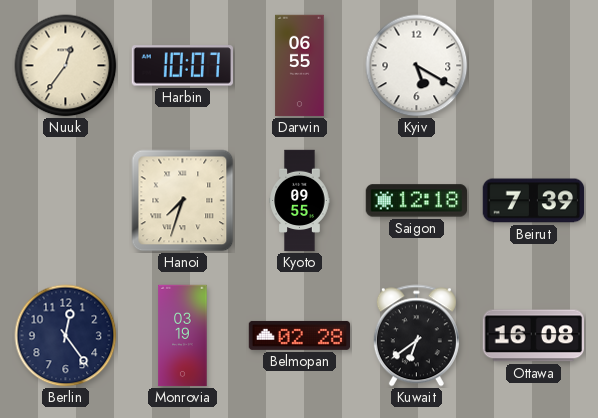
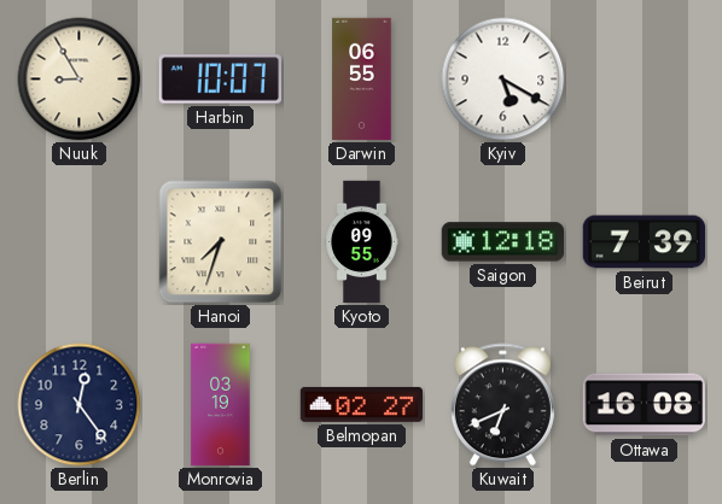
Nuuk: 12:36 -> 8:55 (80, 80)
Belmopan: 02:28 -> 02:27 (362, 404)
Kuwait: 6:39 -> 6:41 (502, 405)
